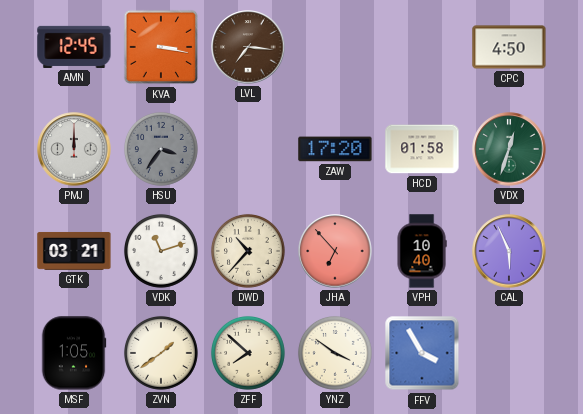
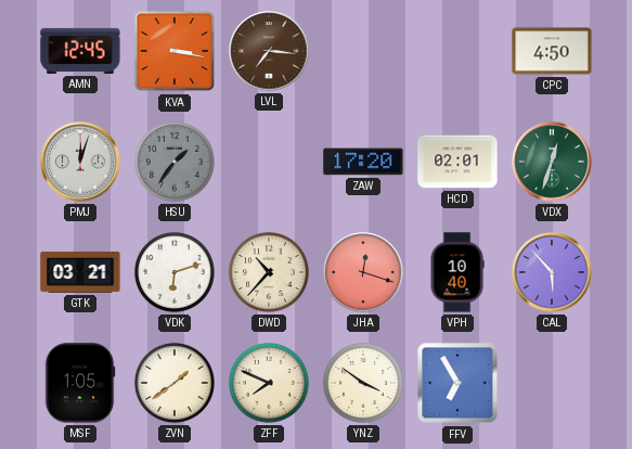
PMJ: 12:00 -> 12:03 (80, 162)
HSU: 3:36 -> 1:36 (175, 162)
HCD: 01:58 -> 02:01 (457, 162)
VDK: 11:12 -> 6:12 (175, 272)
JHA: 6:53 -> 12:18 (363, 272)
CAL: 5:56 -> 5:53 (552, 272)
ZFF: 7:52 -> 7:49 (269, 383)
FFV: 3:55 -> 6:55 (457, 383)
